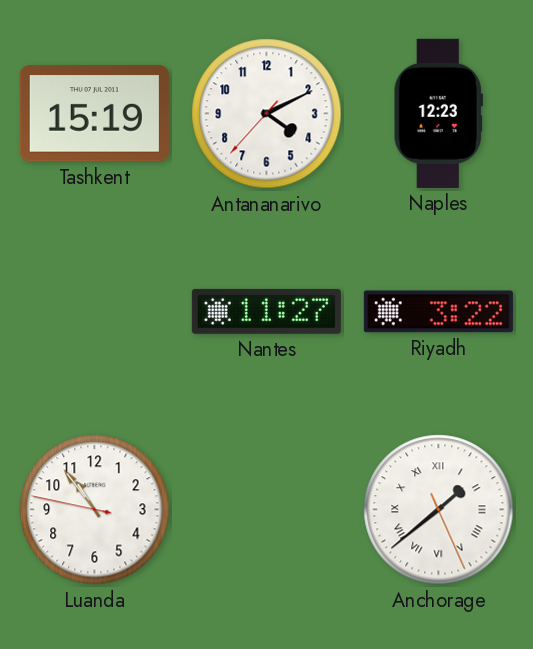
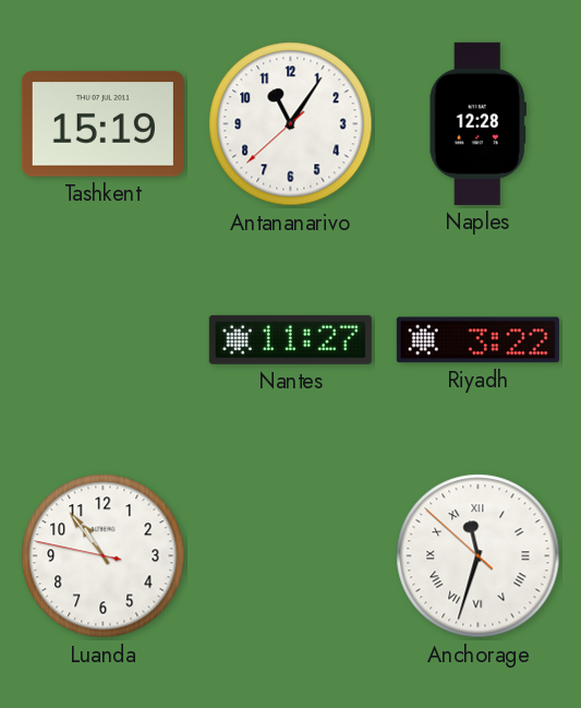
Antananarivo: 4:10 -> 11:05 (291, 124)
Naples: 12:23 -> 12:28 (477, 123)
Anchorage: 1:38 -> 11:32 (479, 556)
